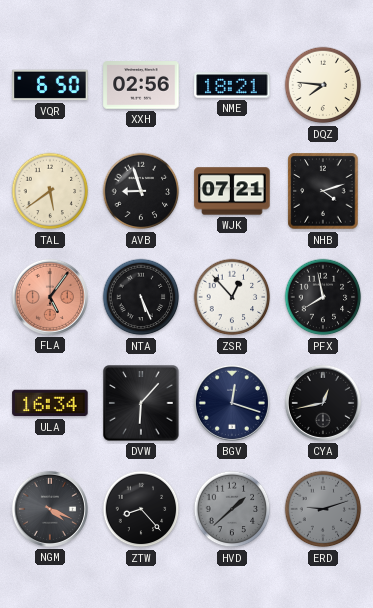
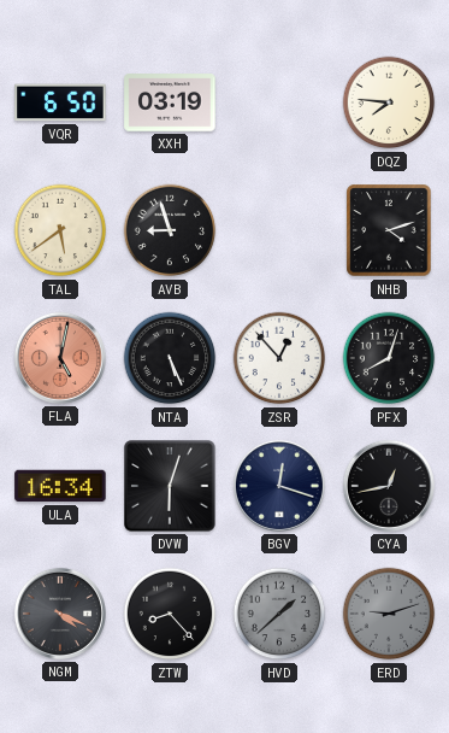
XXH: 02:56 -> 03:19 (170, 102)
NME: 18:21 -> none (232, 85)
WJK: 07:21 -> none (232, 191)
FLA: 5:06 -> 5:02 (60, 358)
PFX: 7:58 -> 8:03 (389, 358)
DVW: 6:07 -> 6:03 (170, 486)
